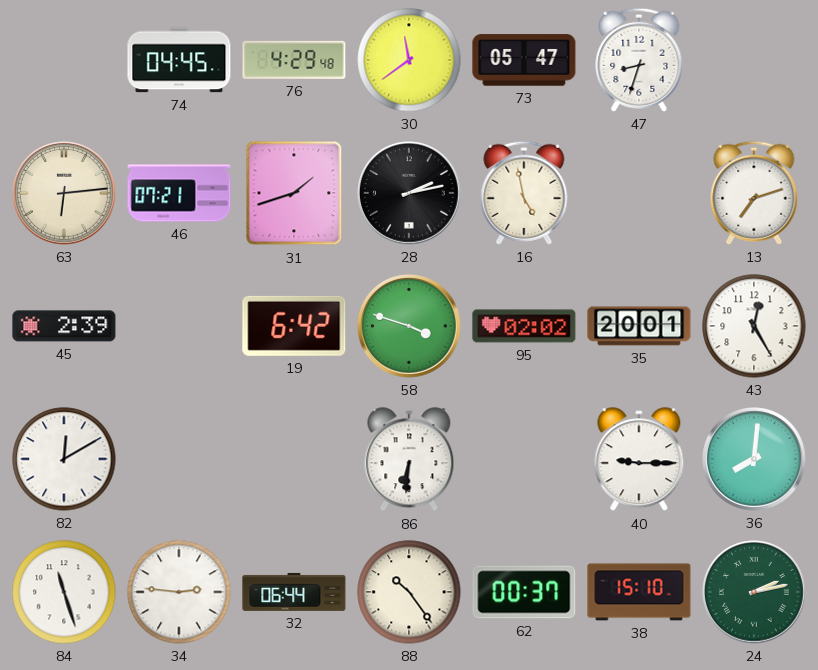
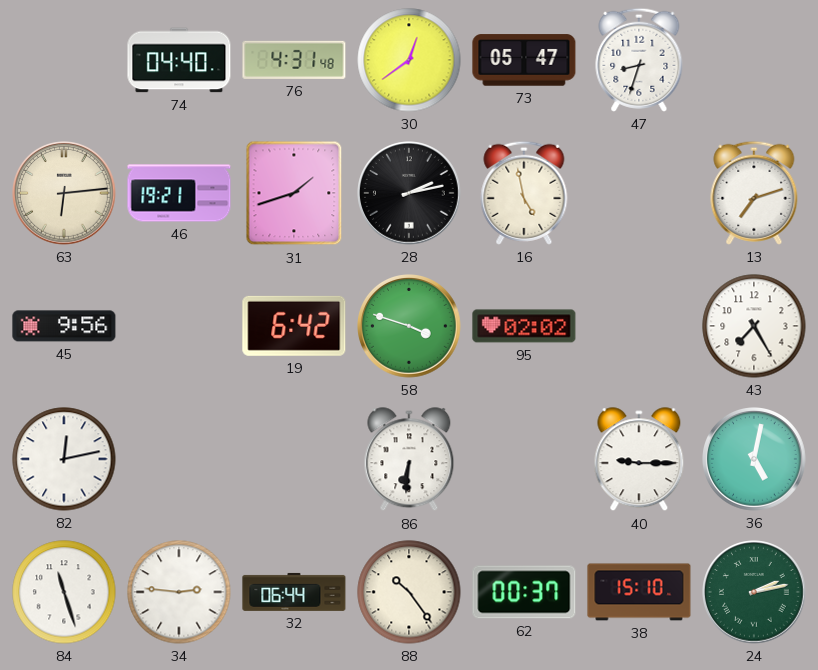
74: 04:45 -> 04:40 (179, 60)
76: 4:29 -> 4:31 (294, 60)
30: 11:39 -> 12:39 (409, 60)
46: 07:21 -> 19:21 (179, 193)
45: 2:39 -> 9:56 (64, 326)
35: 20:01 -> none (639, 326)
43: 12:25 -> 7:25 (754, 326)
82: 12:10 -> 12:13 (64, 459)
36: 8:01 -> 5:02 (755, 460)
